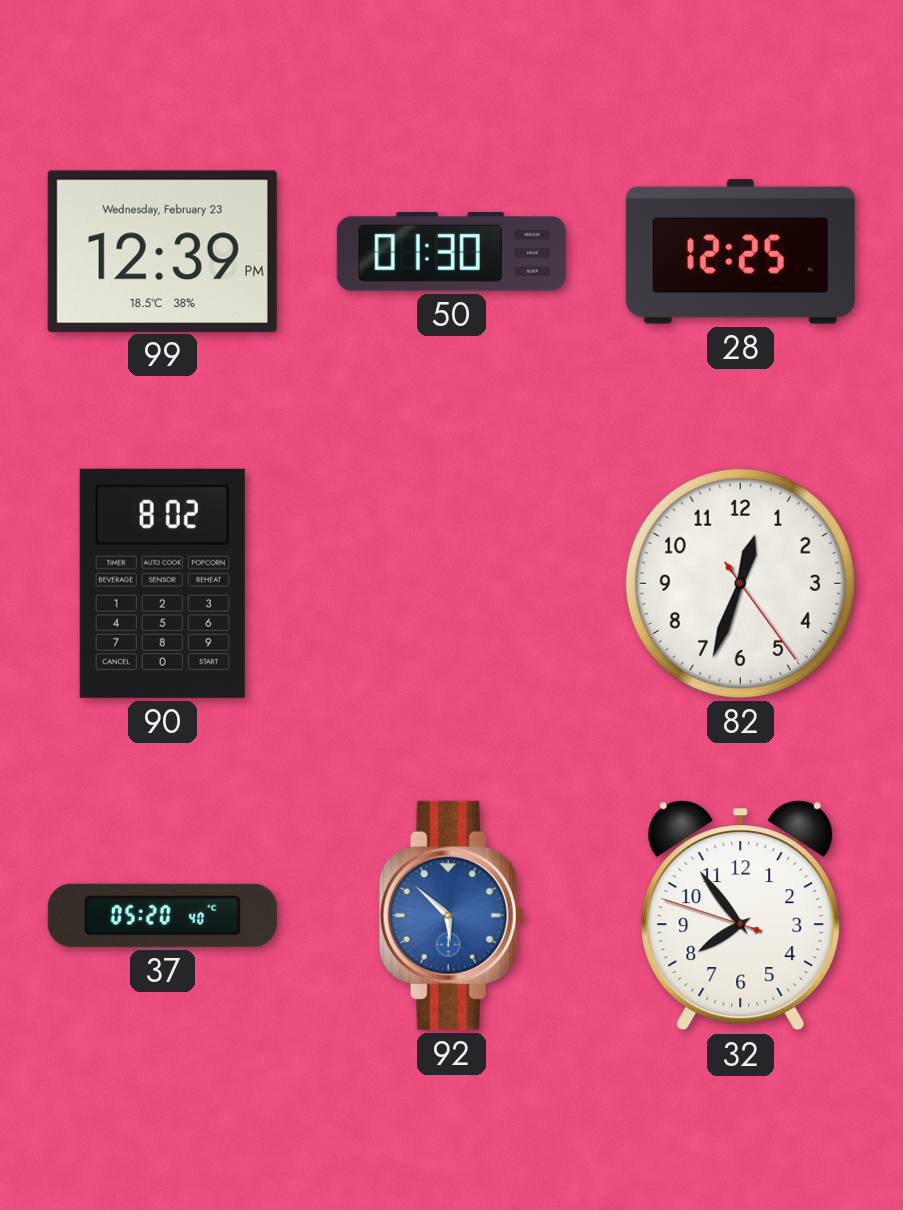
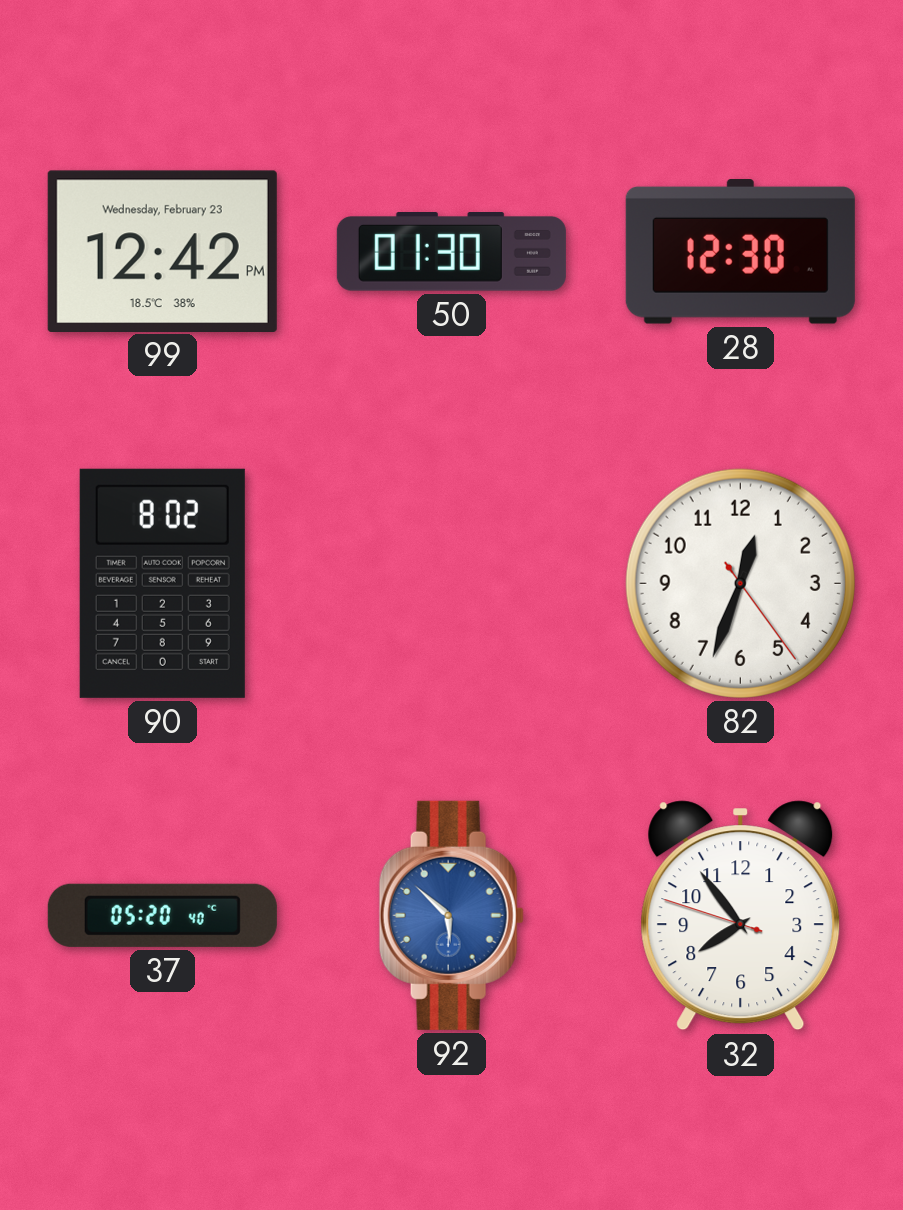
99: 12:39 -> 12:42 (162, 251)
28: 12:25 -> 12:30 (740, 252)
